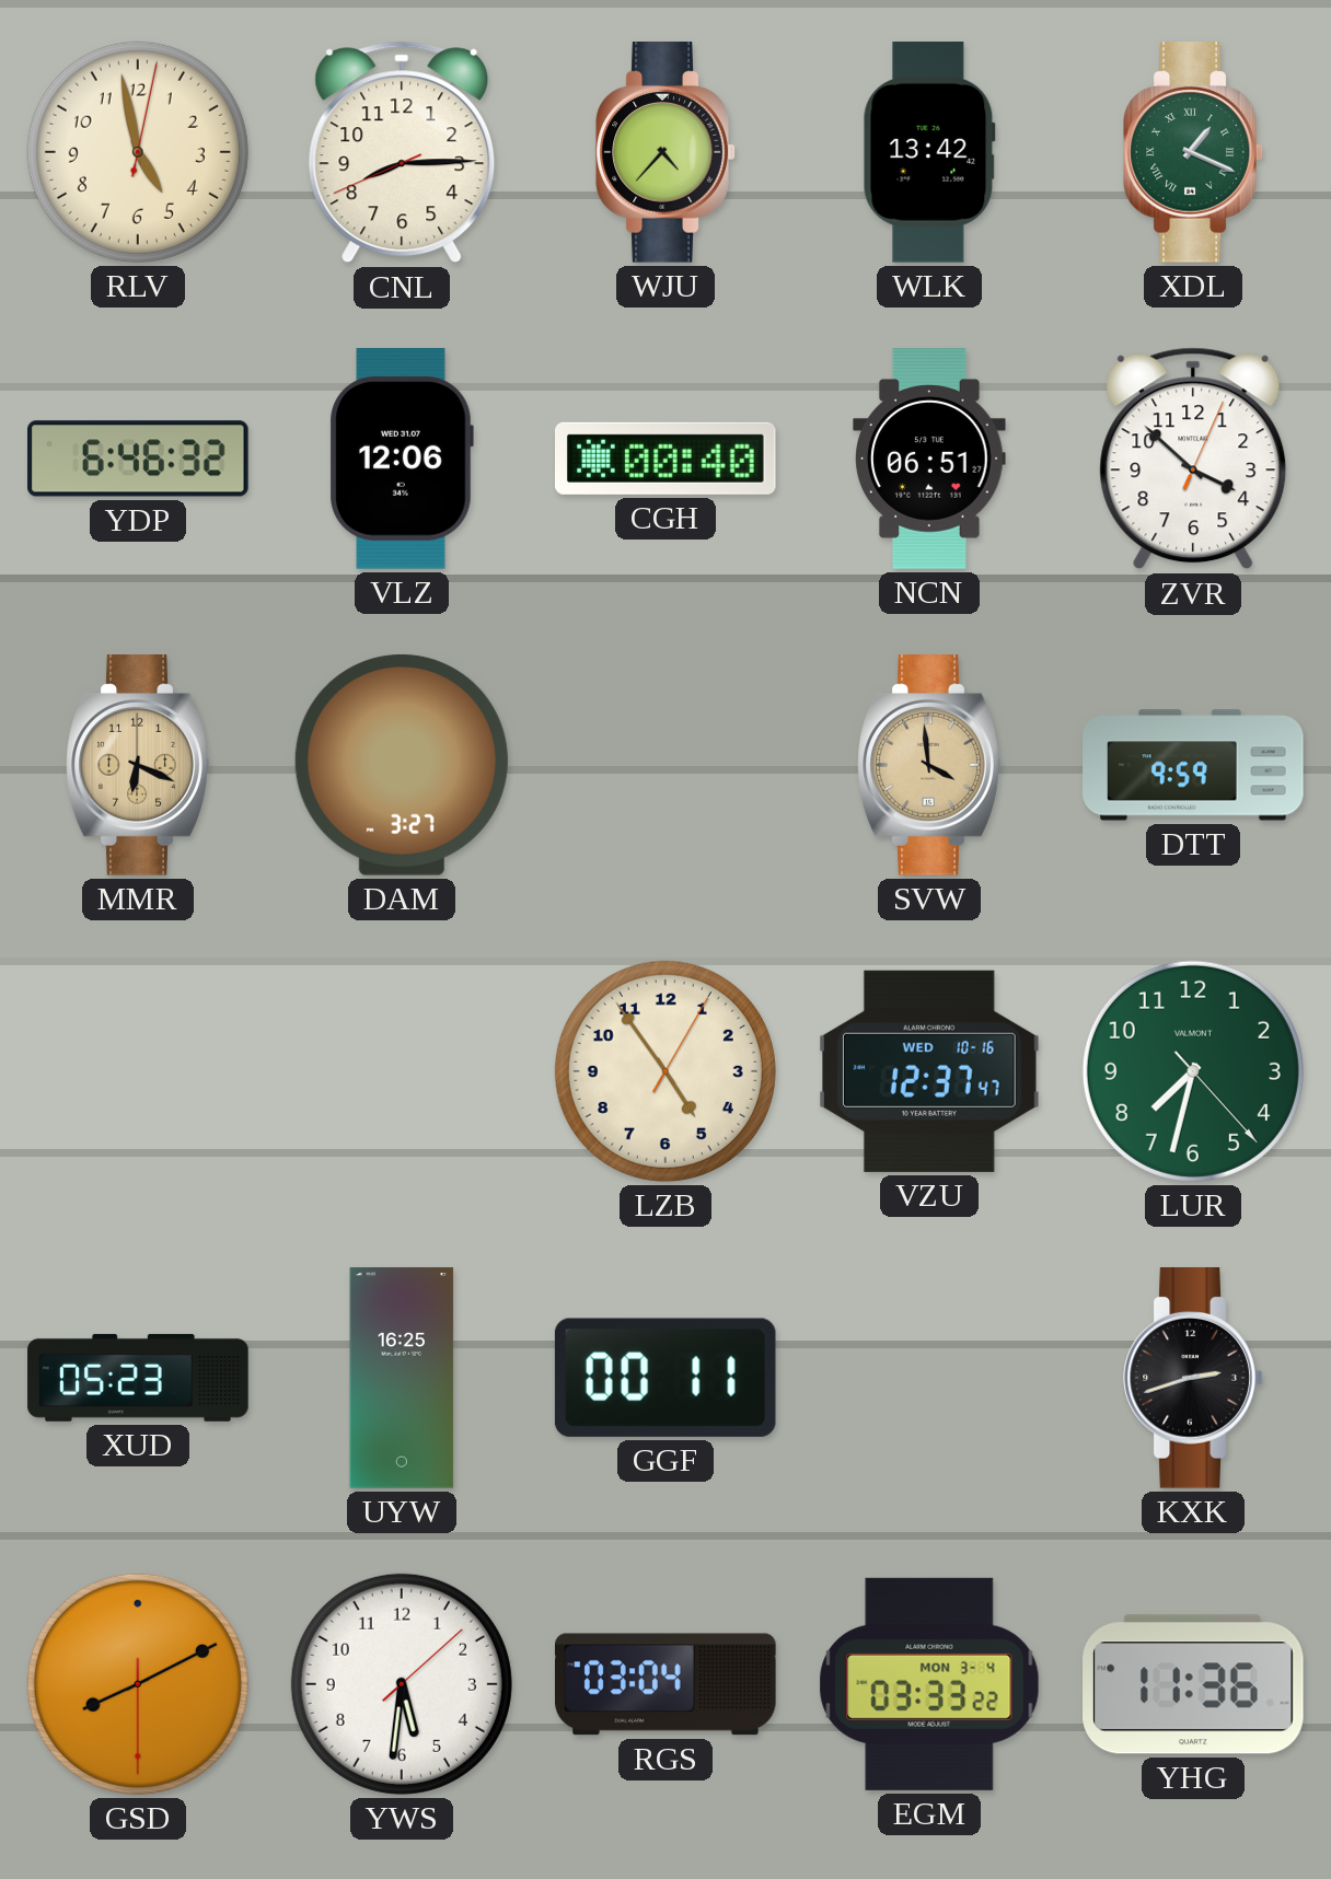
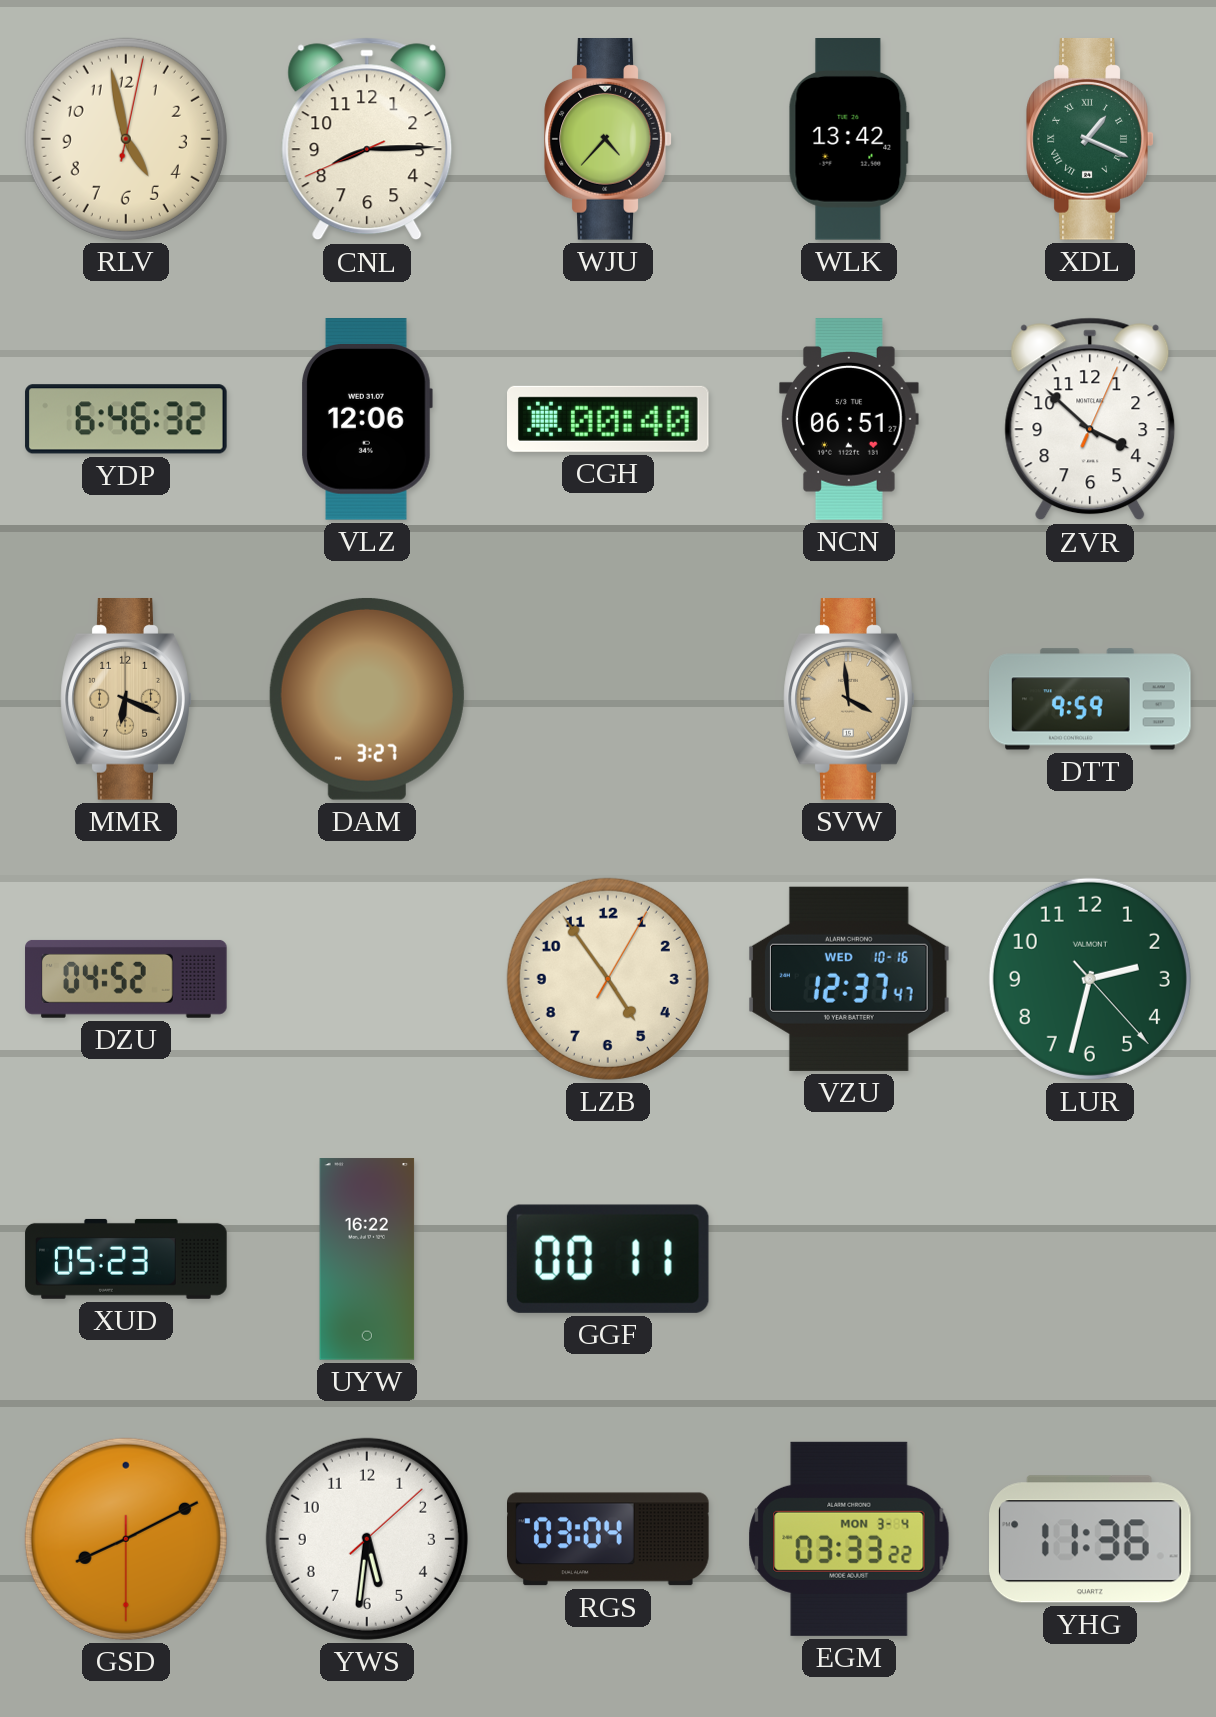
DZU: none -> 04:52 (126, 979)
LUR: 7:32 -> 2:32 (1090, 979)
UYW: 16:25 -> 16:22 (367, 1259)
KXK: 2:42 -> none (1193, 1379)
